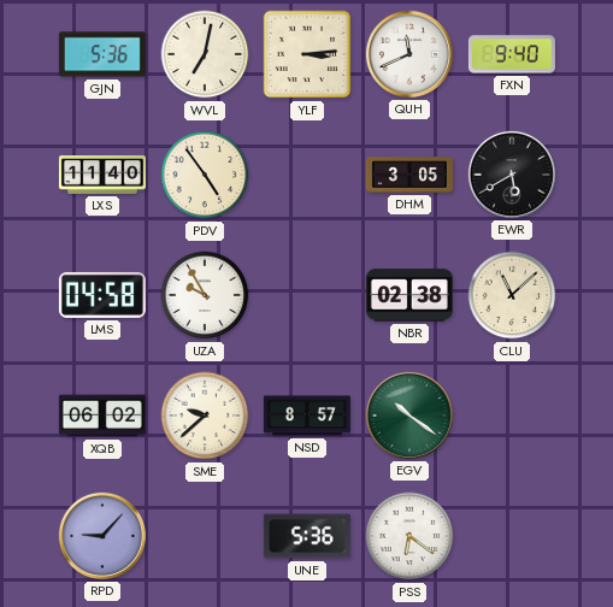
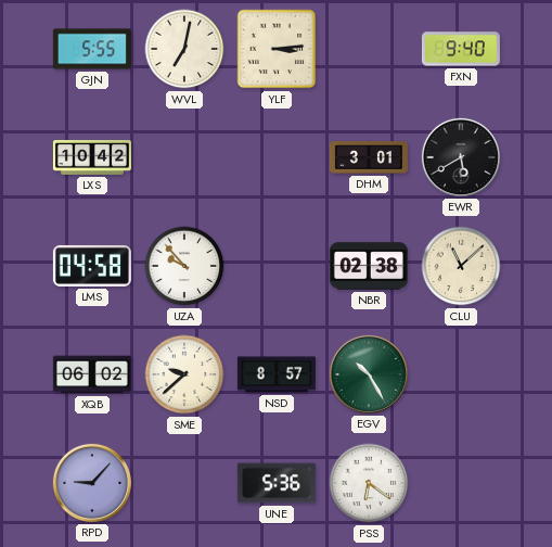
GJN: 5:36 -> 5:55 (92, 49)
QUH: 11:41 -> none (409, 54)
LXS: 11:40 -> 10:42 (92, 158)
PDV: 4:54 -> none (205, 175)
DHM: 3:05 -> 3:01 (369, 157)
UZA: 9:55 -> 9:53 (184, 266)
EGV: 10:21 -> 10:25 (369, 374)
